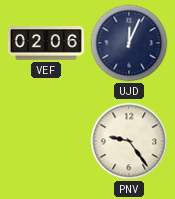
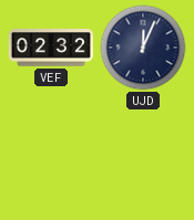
VEF: 02:06 -> 02:32 (51, 48)
PNV: 9:24 -> none (129, 141)
